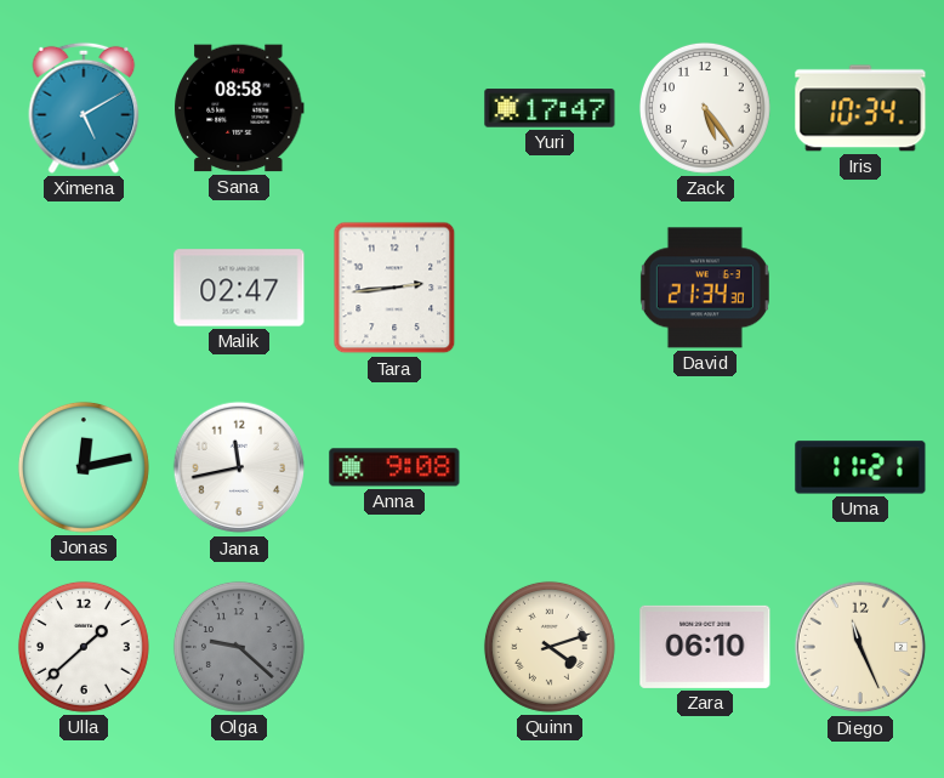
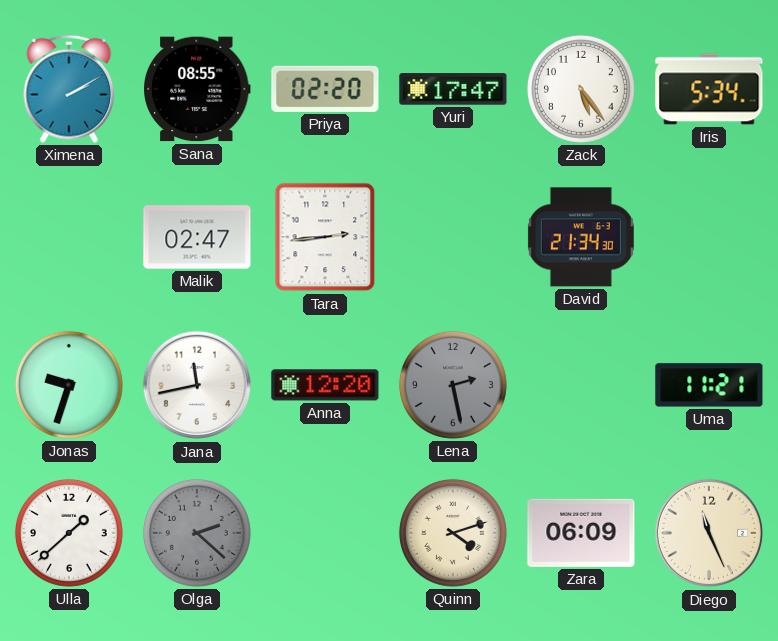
Ximena: 5:10 -> 2:10 (69, 89)
Sana: 08:58 -> 08:55 (197, 89)
Priya: none -> 02:20 (325, 89)
Iris: 10:34 -> 5:34 (709, 89)
Jonas: 12:13 -> 9:33 (69, 385)
Anna: 9:08 -> 12:20 (325, 385)
Lena: none -> 2:28 (453, 385)
Olga: 9:22 -> 2:22 (197, 533)
Zara: 06:10 -> 06:09 (581, 533)
